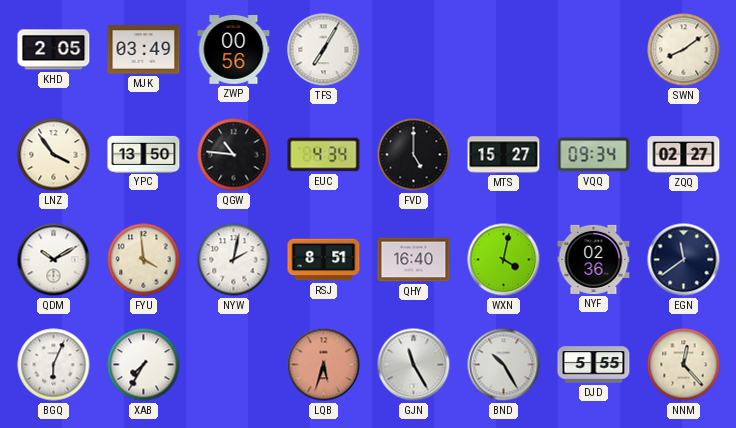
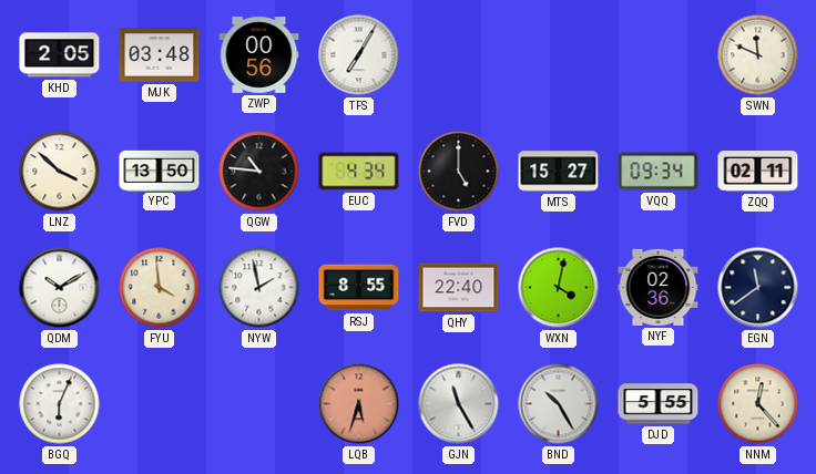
MJK: 03:49 -> 03:48 (160, 55)
SWN: 8:09 -> 11:49 (758, 55)
LNZ: 3:54 -> 3:52 (60, 172)
ZQQ: 02:27 -> 02:11 (758, 172)
NYW: 2:02 -> 1:58 (259, 288)
RSJ: 8:51 -> 8:55 (359, 288)
QHY: 16:40 -> 22:40 (459, 288)
XAB: 7:35 -> none (144, 365)
